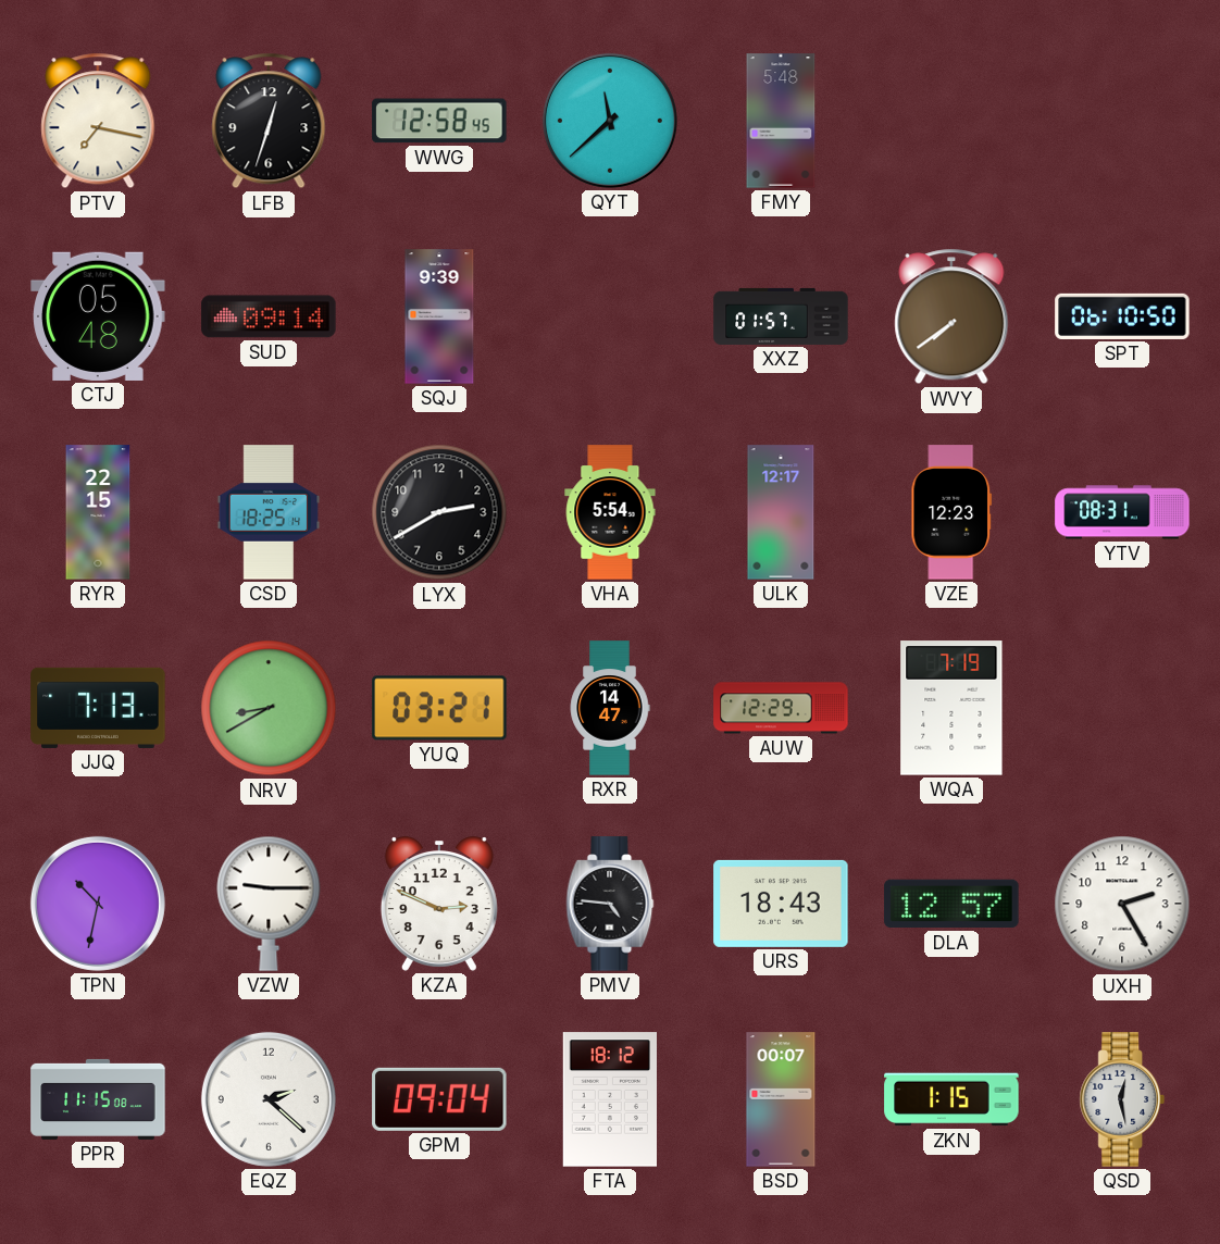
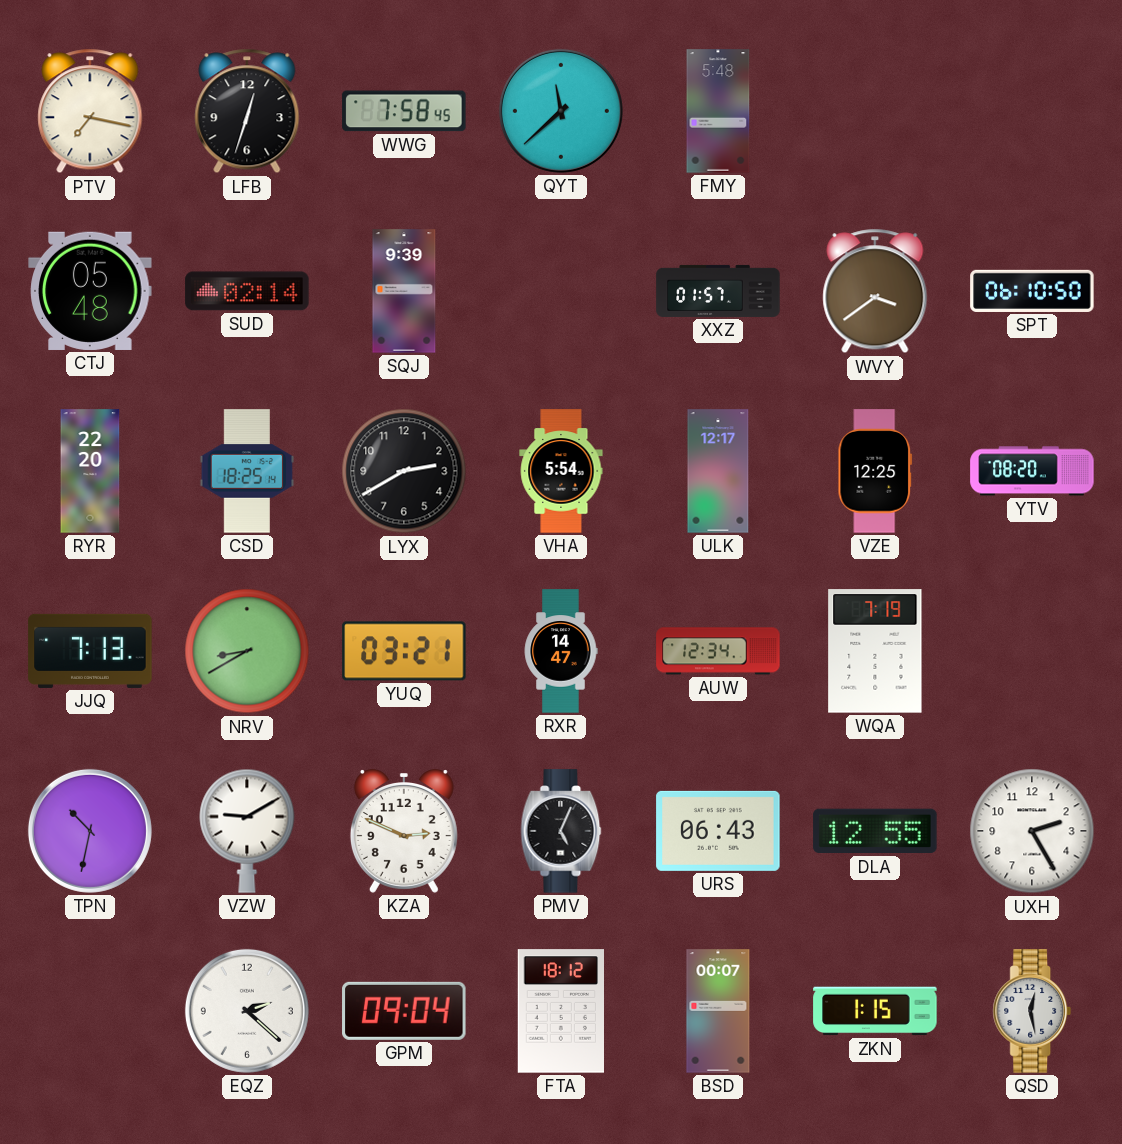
WWG: 12:58 -> 7:58 (404, 111)
SUD: 09:14 -> 02:14 (247, 291)
WVY: 7:39 -> 3:39 (875, 291)
RYR: 22:15 -> 22:20 (90, 471)
VZE: 12:23 -> 12:25 (875, 471)
YTV: 08:31 -> 08:20 (1032, 471)
AUW: 12:29 -> 12:34 (718, 651)
VZW: 9:15 -> 9:10 (247, 831)
PMV: 4:46 -> 5:04 (561, 831)
URS: 18:43 -> 06:43 (718, 831)
DLA: 12:57 -> 12:55 (875, 831)
PPR: 11:15 -> none (98, 1099)
